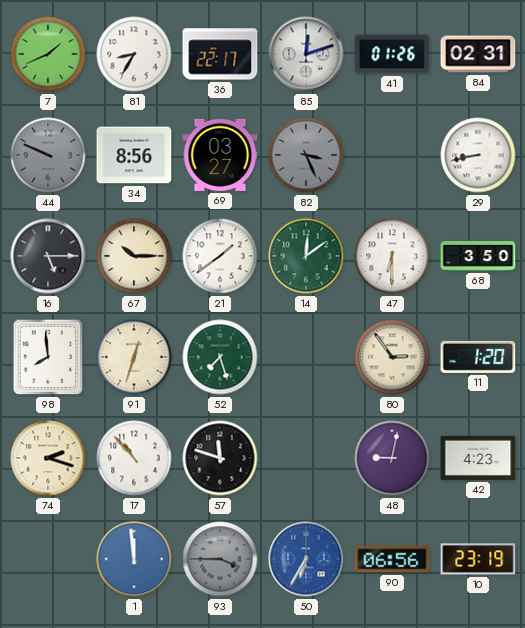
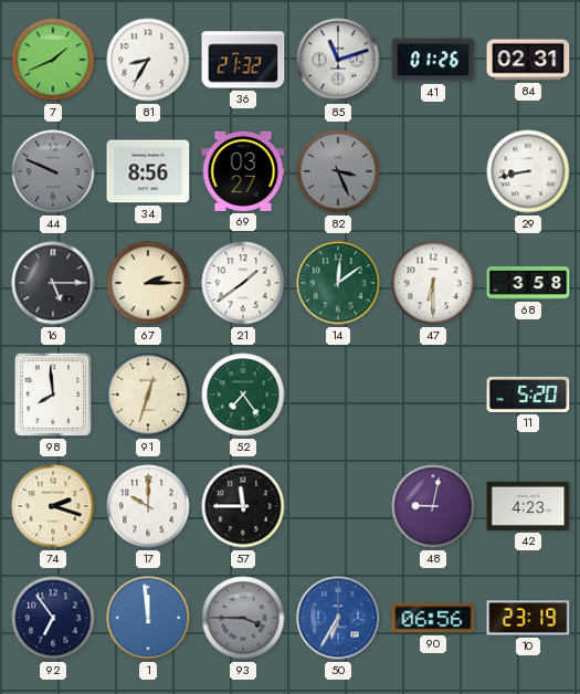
36: 22:17 -> 21:32 (243, 60)
85: 12:12 -> 11:12 (338, 60)
67: 10:15 -> 2:15 (148, 283)
68: 3:50 -> 3:58 (528, 283)
52: 7:27 -> 7:24 (243, 395)
80: 2:54 -> none (392, 357)
11: 1:20 -> 5:20 (528, 395)
17: 10:53 -> 10:00 (148, 506)
57: 11:48 -> 11:45 (243, 506)
92: none -> 6:54 (53, 618)
